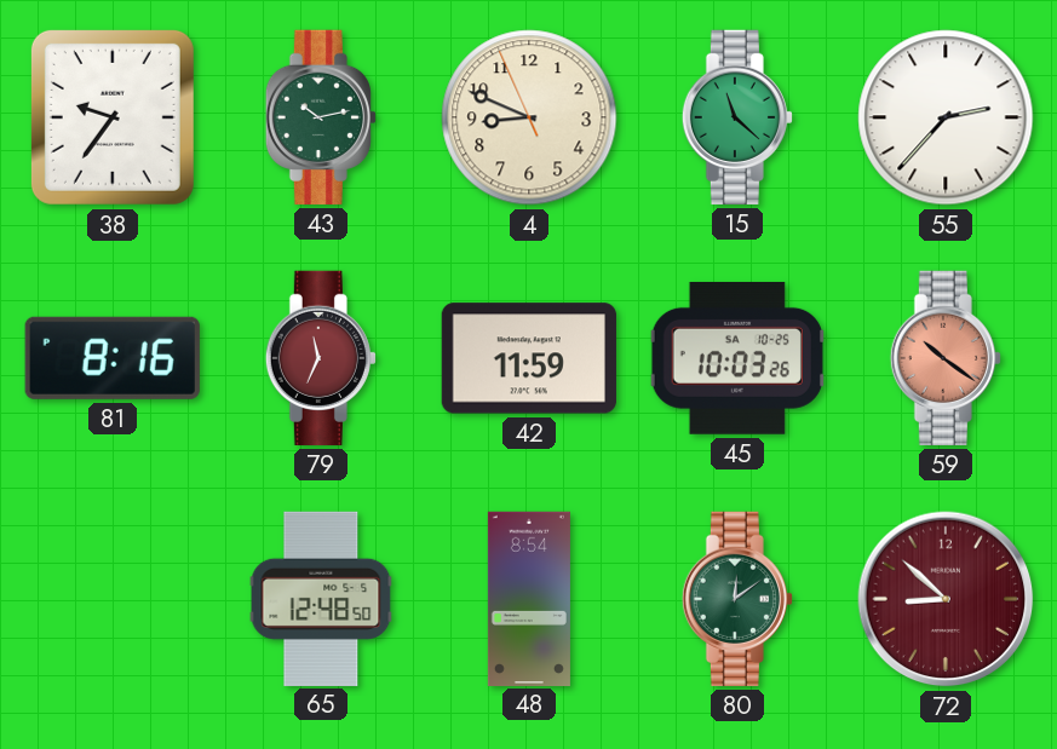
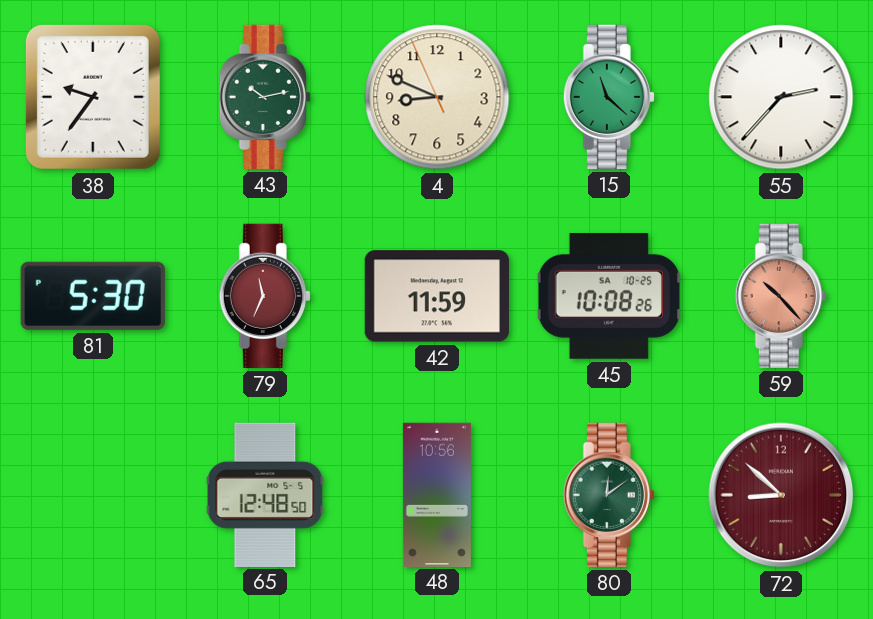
81: 8:16 -> 5:30 (93, 296)
45: 10:03 -> 10:08 (609, 296)
59: 10:21 -> 10:23 (781, 296)
48: 8:54 -> 10:56 (437, 494)
